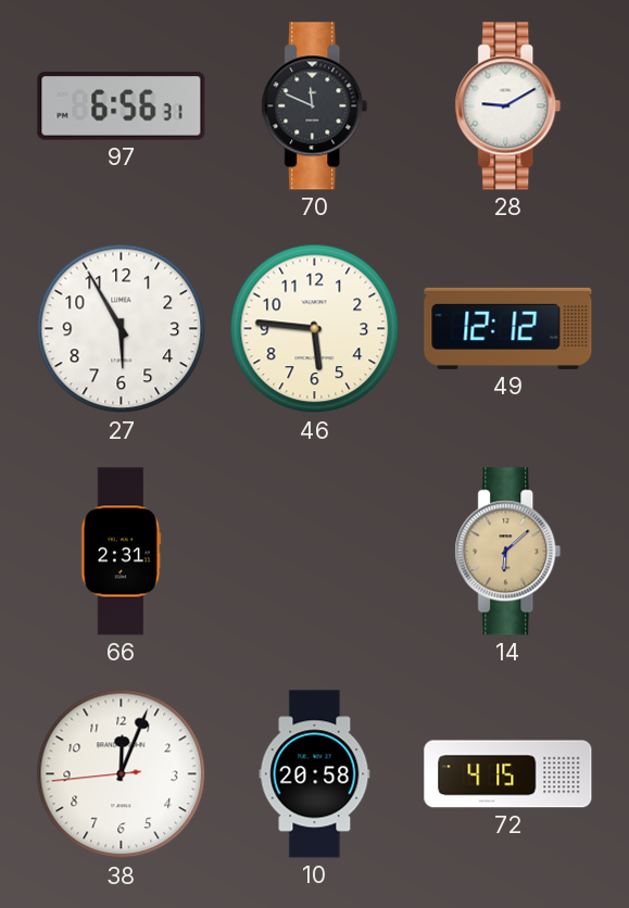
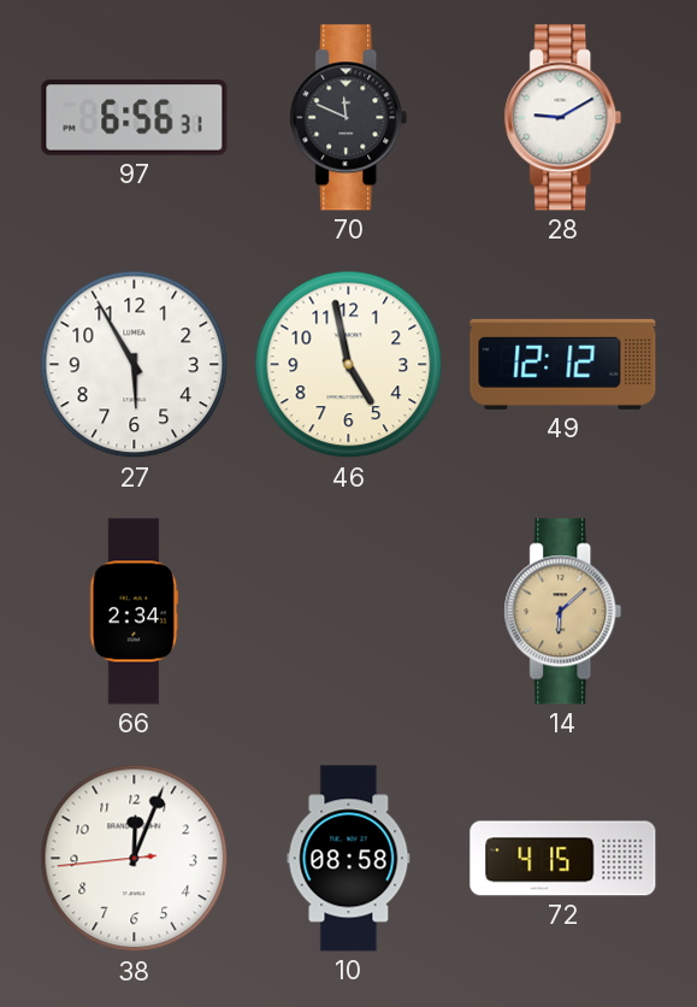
46: 5:46 -> 4:58 (349, 365)
66: 2:31 -> 2:34 (135, 612)
10: 20:58 -> 08:58 (349, 859)
